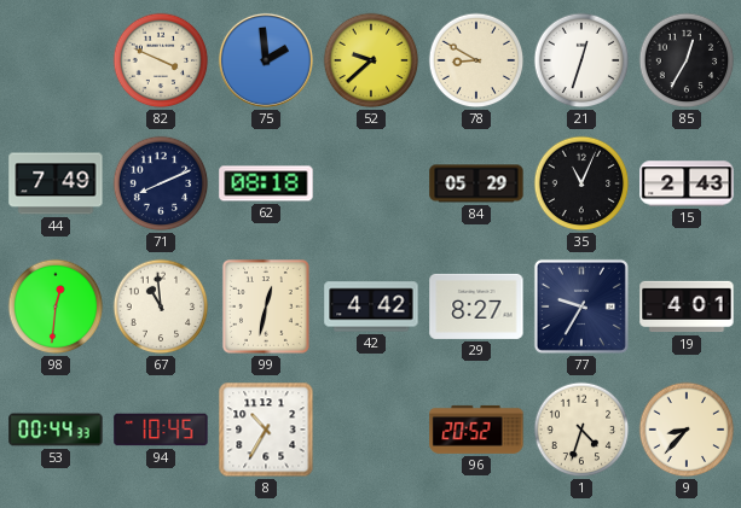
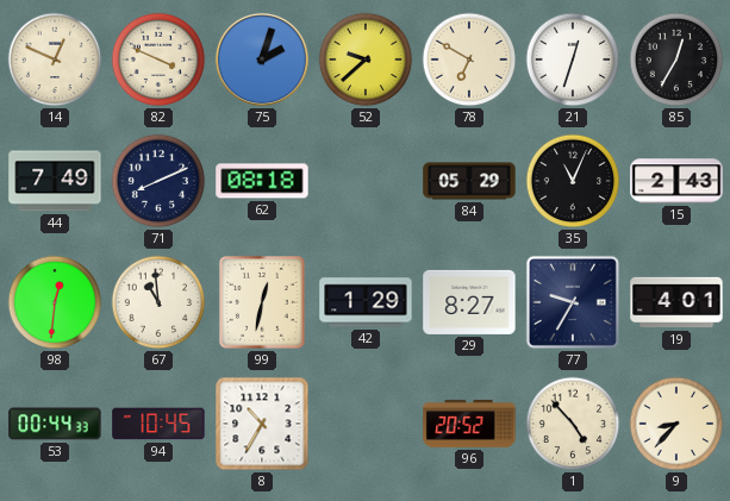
14: none -> 12:49 (55, 60)
75: 1:59 -> 2:03 (262, 60)
78: 8:50 -> 6:50 (469, 60)
42: 4:42 -> 1:29 (366, 302)
1: 4:33 -> 4:53 (573, 424)
